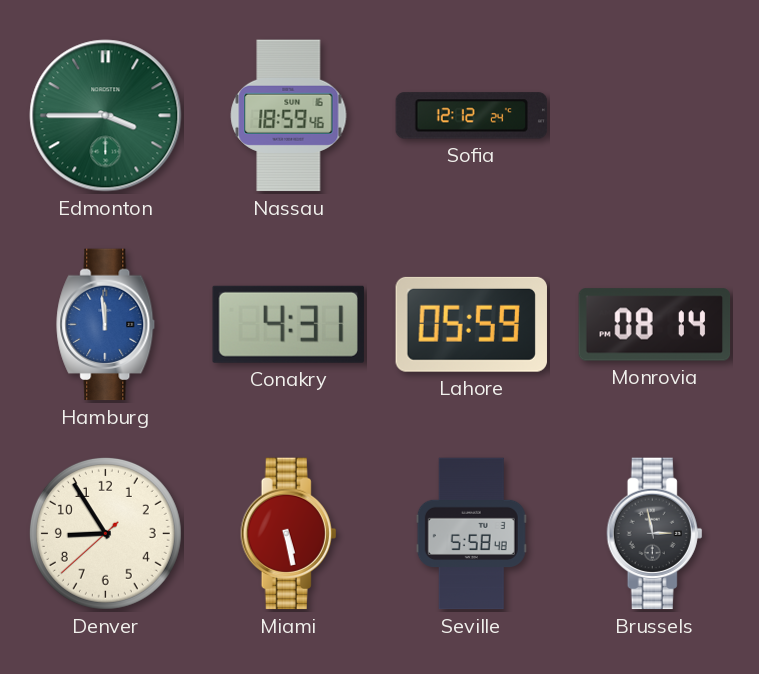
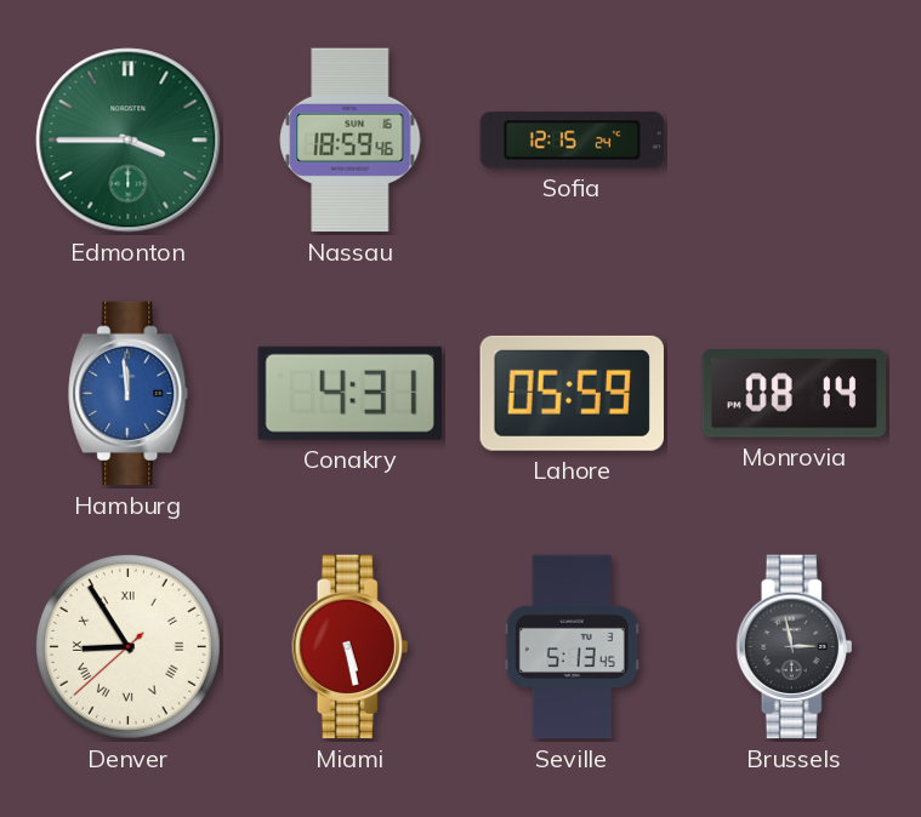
Sofia: 12:12 -> 12:15 (573, 141)
Denver numerals: Arabic -> Roman (127, 646)
Seville: 5:58 -> 5:13 (572, 647)
